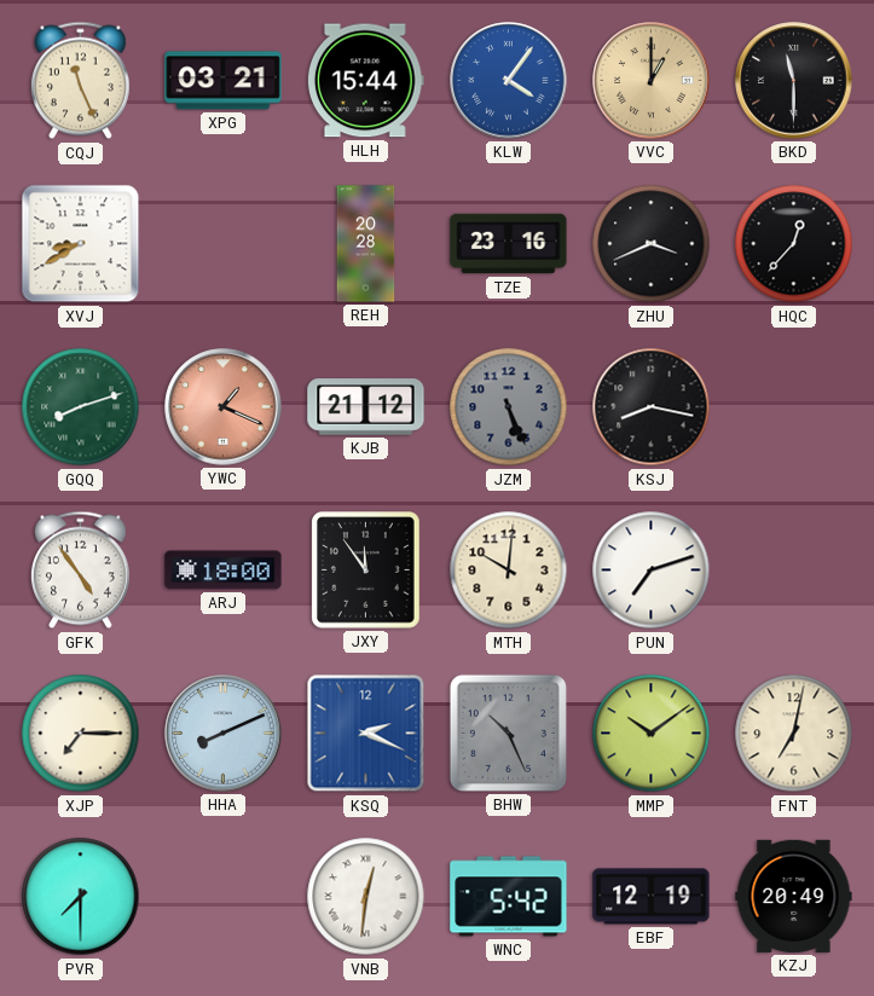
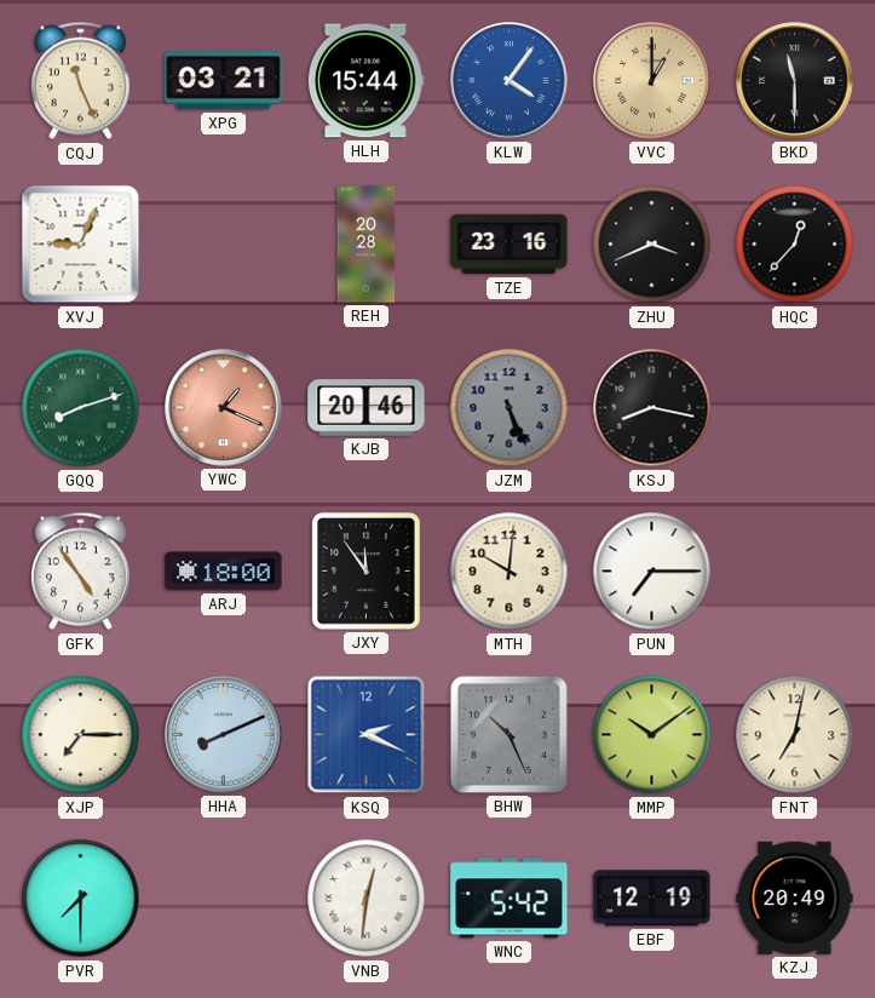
XVJ: 8:40 -> 9:04 (81, 245)
KJB: 21:12 -> 20:46 (367, 408)
PUN: 7:12 -> 7:15 (652, 572)
